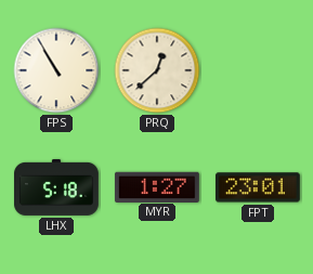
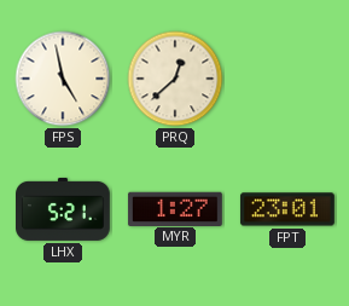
FPS: 10:55 -> 4:58 (63, 79)
LHX: 5:18 -> 5:21 (64, 209)
